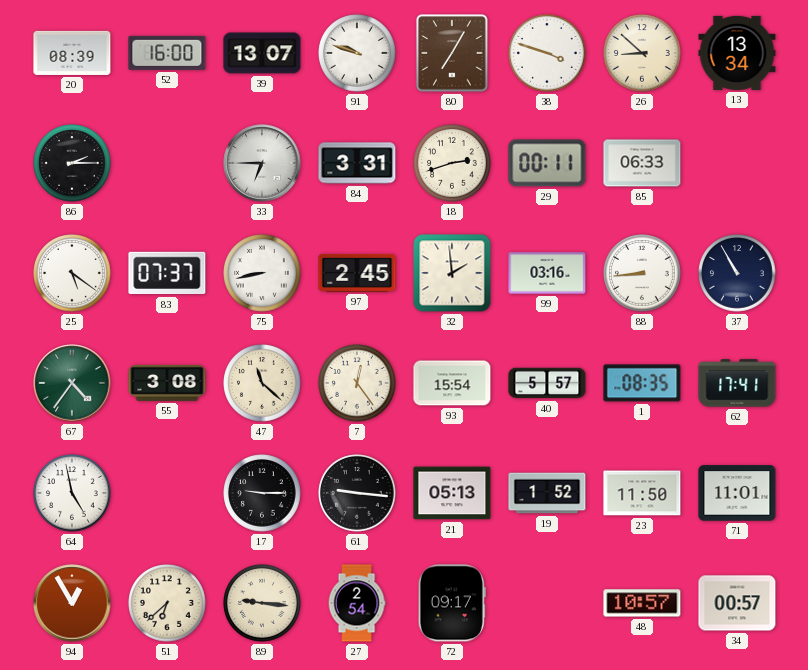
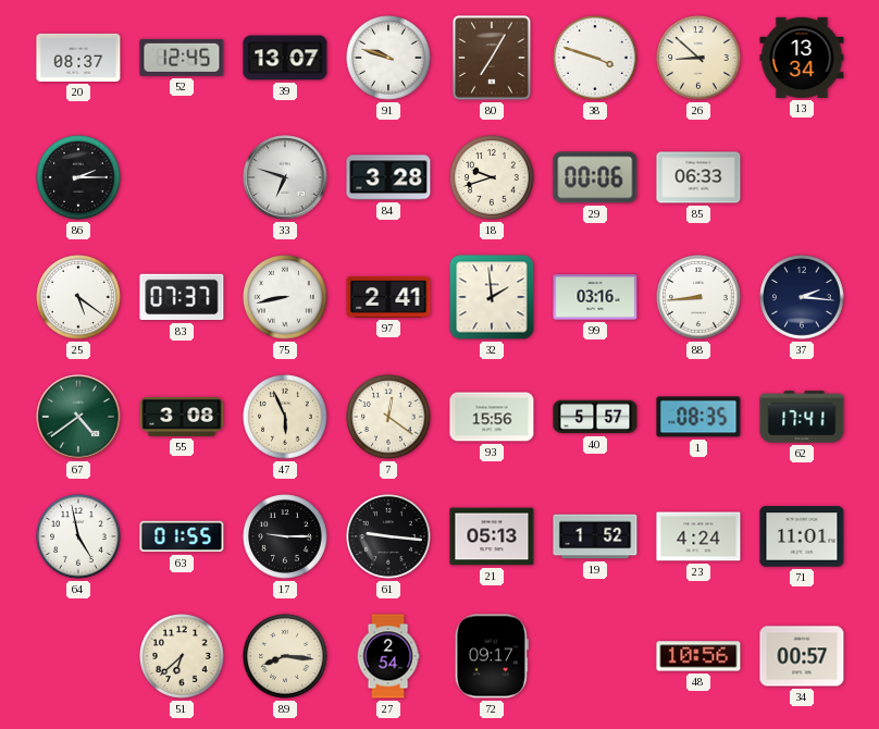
20: 08:39 -> 08:37 (78, 58)
52: 16:00 -> 12:45 (182, 58)
33: 6:45 -> 6:48 (285, 177)
84: 3:31 -> 3:28 (388, 177)
18: 2:42 -> 9:42 (492, 177)
29: 00:11 -> 00:06 (595, 177)
97: 2:45 -> 2:41 (388, 297)
37: 10:55 -> 2:16 (802, 297)
67: 4:36 -> 4:39 (78, 417)
47: 11:22 -> 5:56 (285, 417)
7: 12:24 -> 12:21 (388, 417)
93: 15:54 -> 15:56 (492, 417)
63: none -> 01:55 (182, 536)
23: 11:50 -> 4:24 (698, 536)
94: 12:55 -> none (72, 603)
89: 9:16 -> 8:16 (285, 656)
48: 10:57 -> 10:56 (698, 656)
